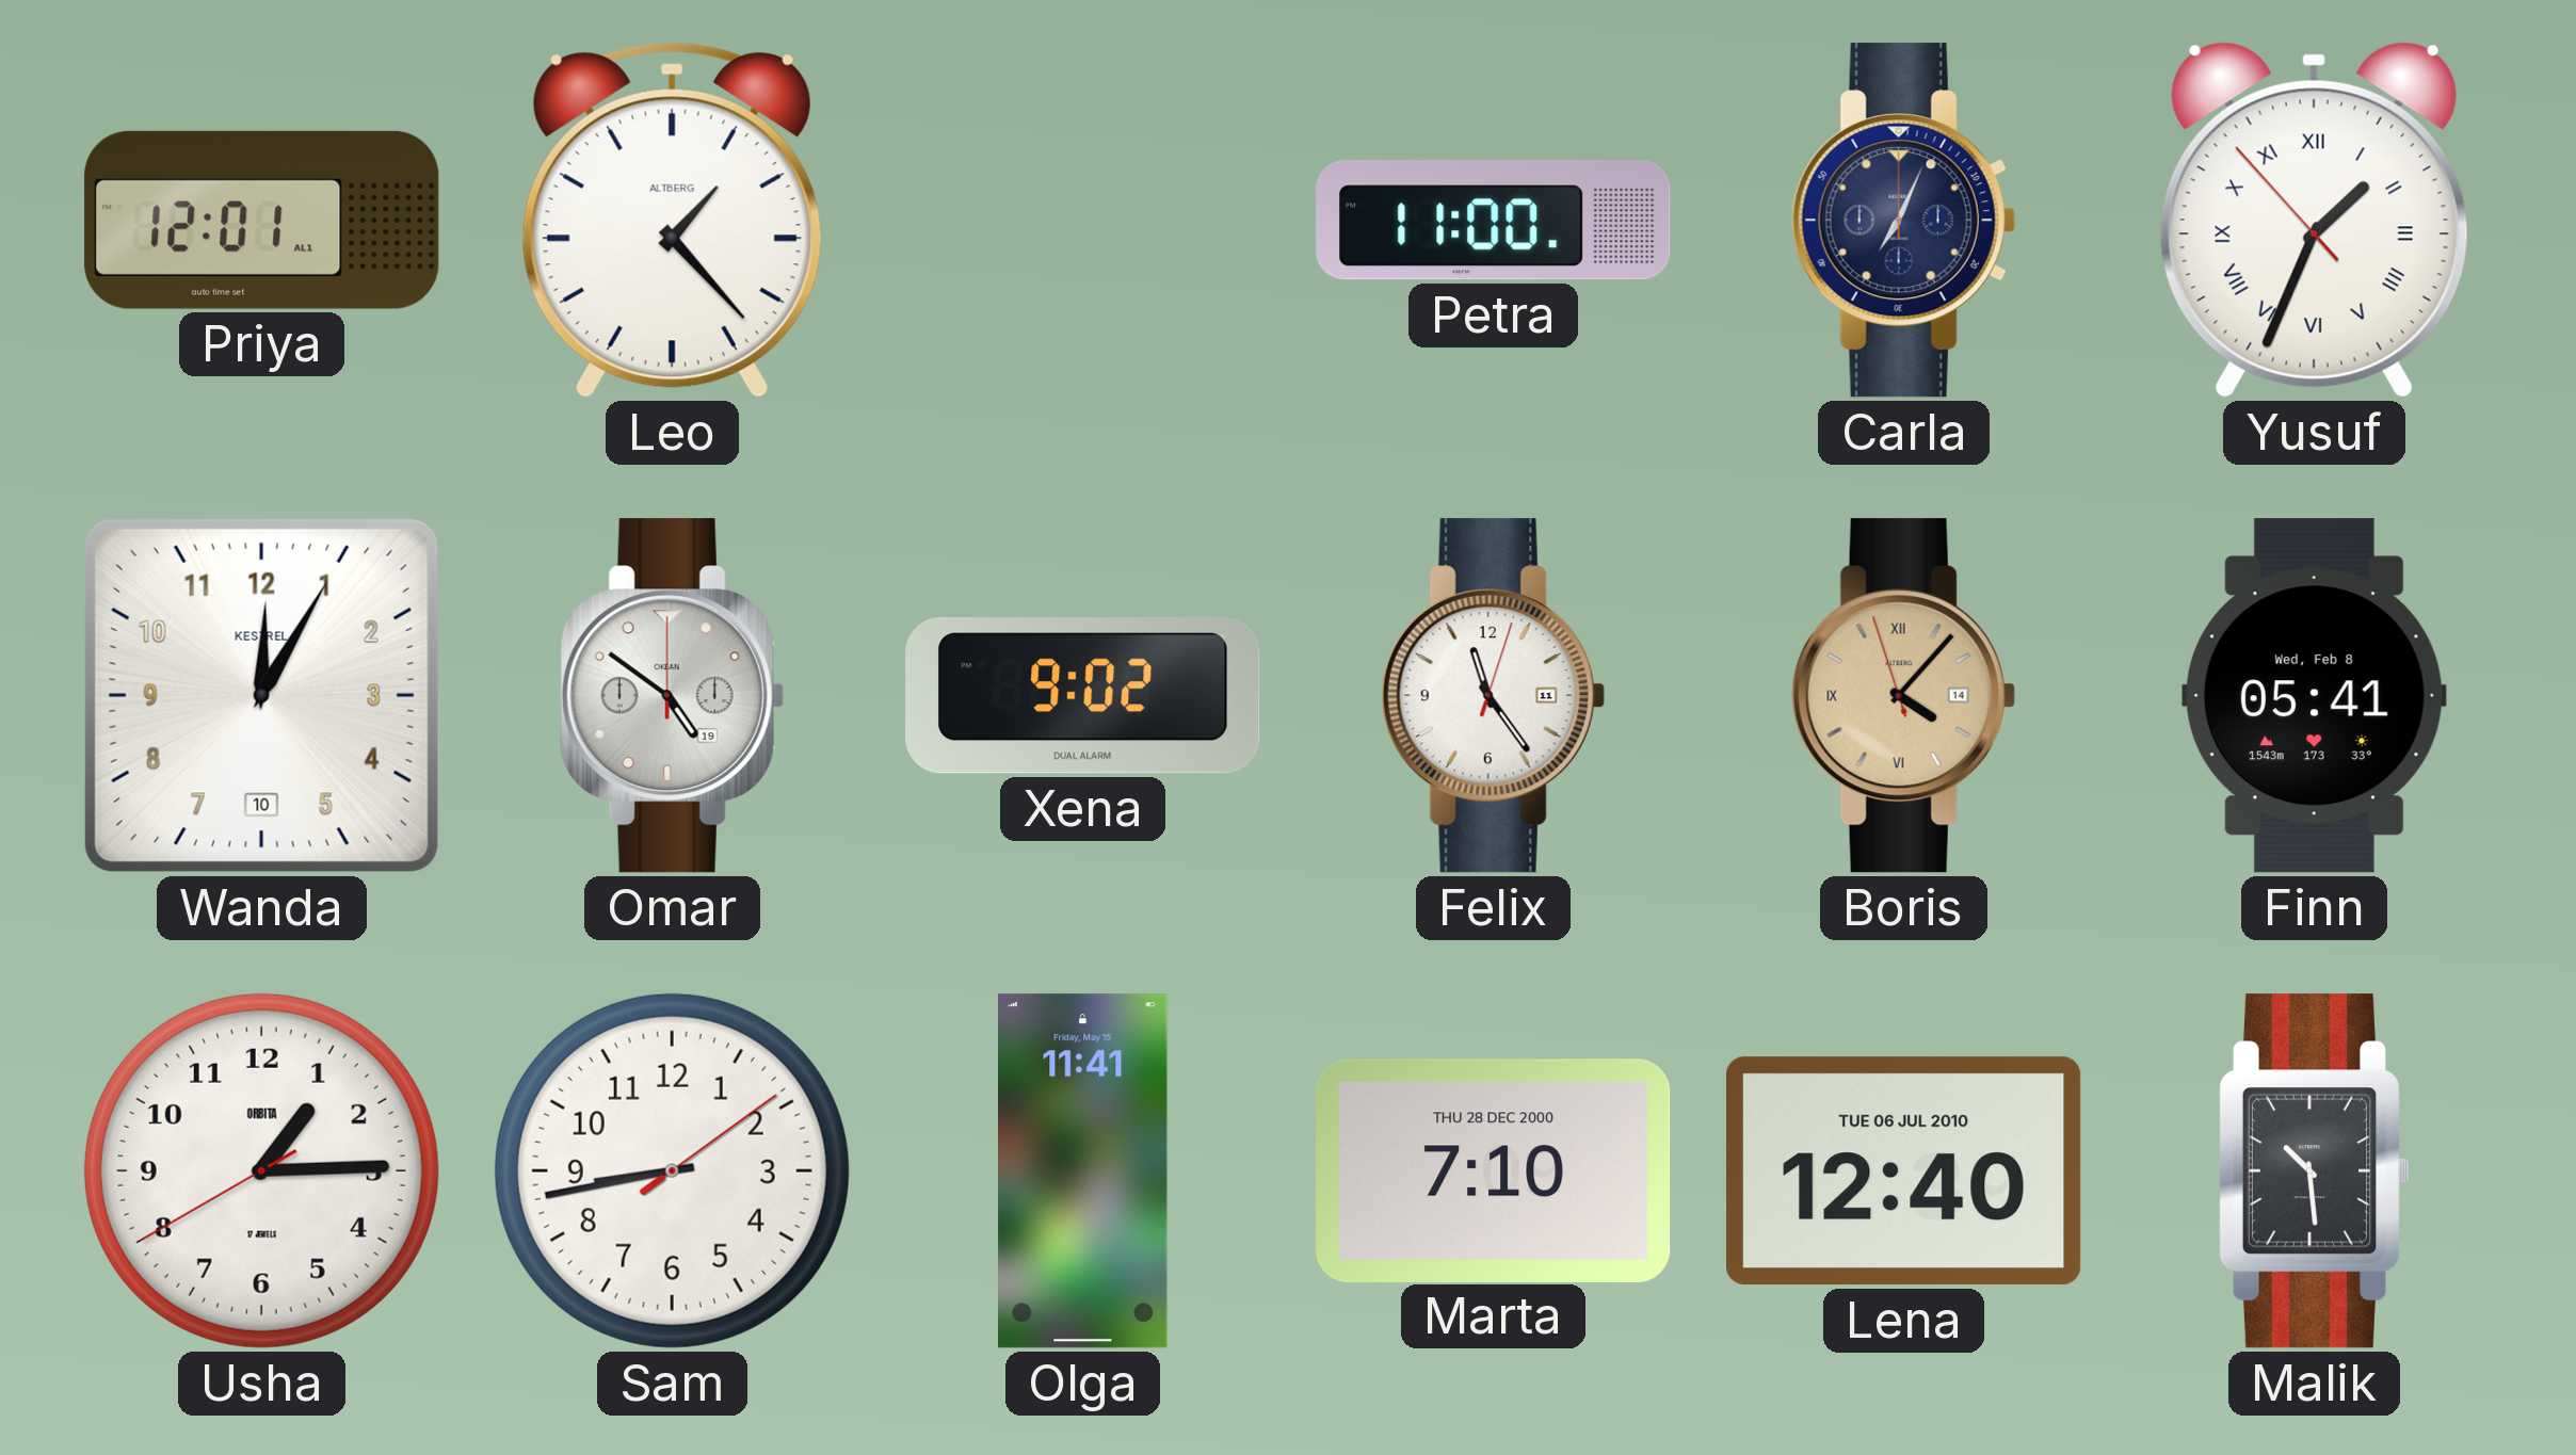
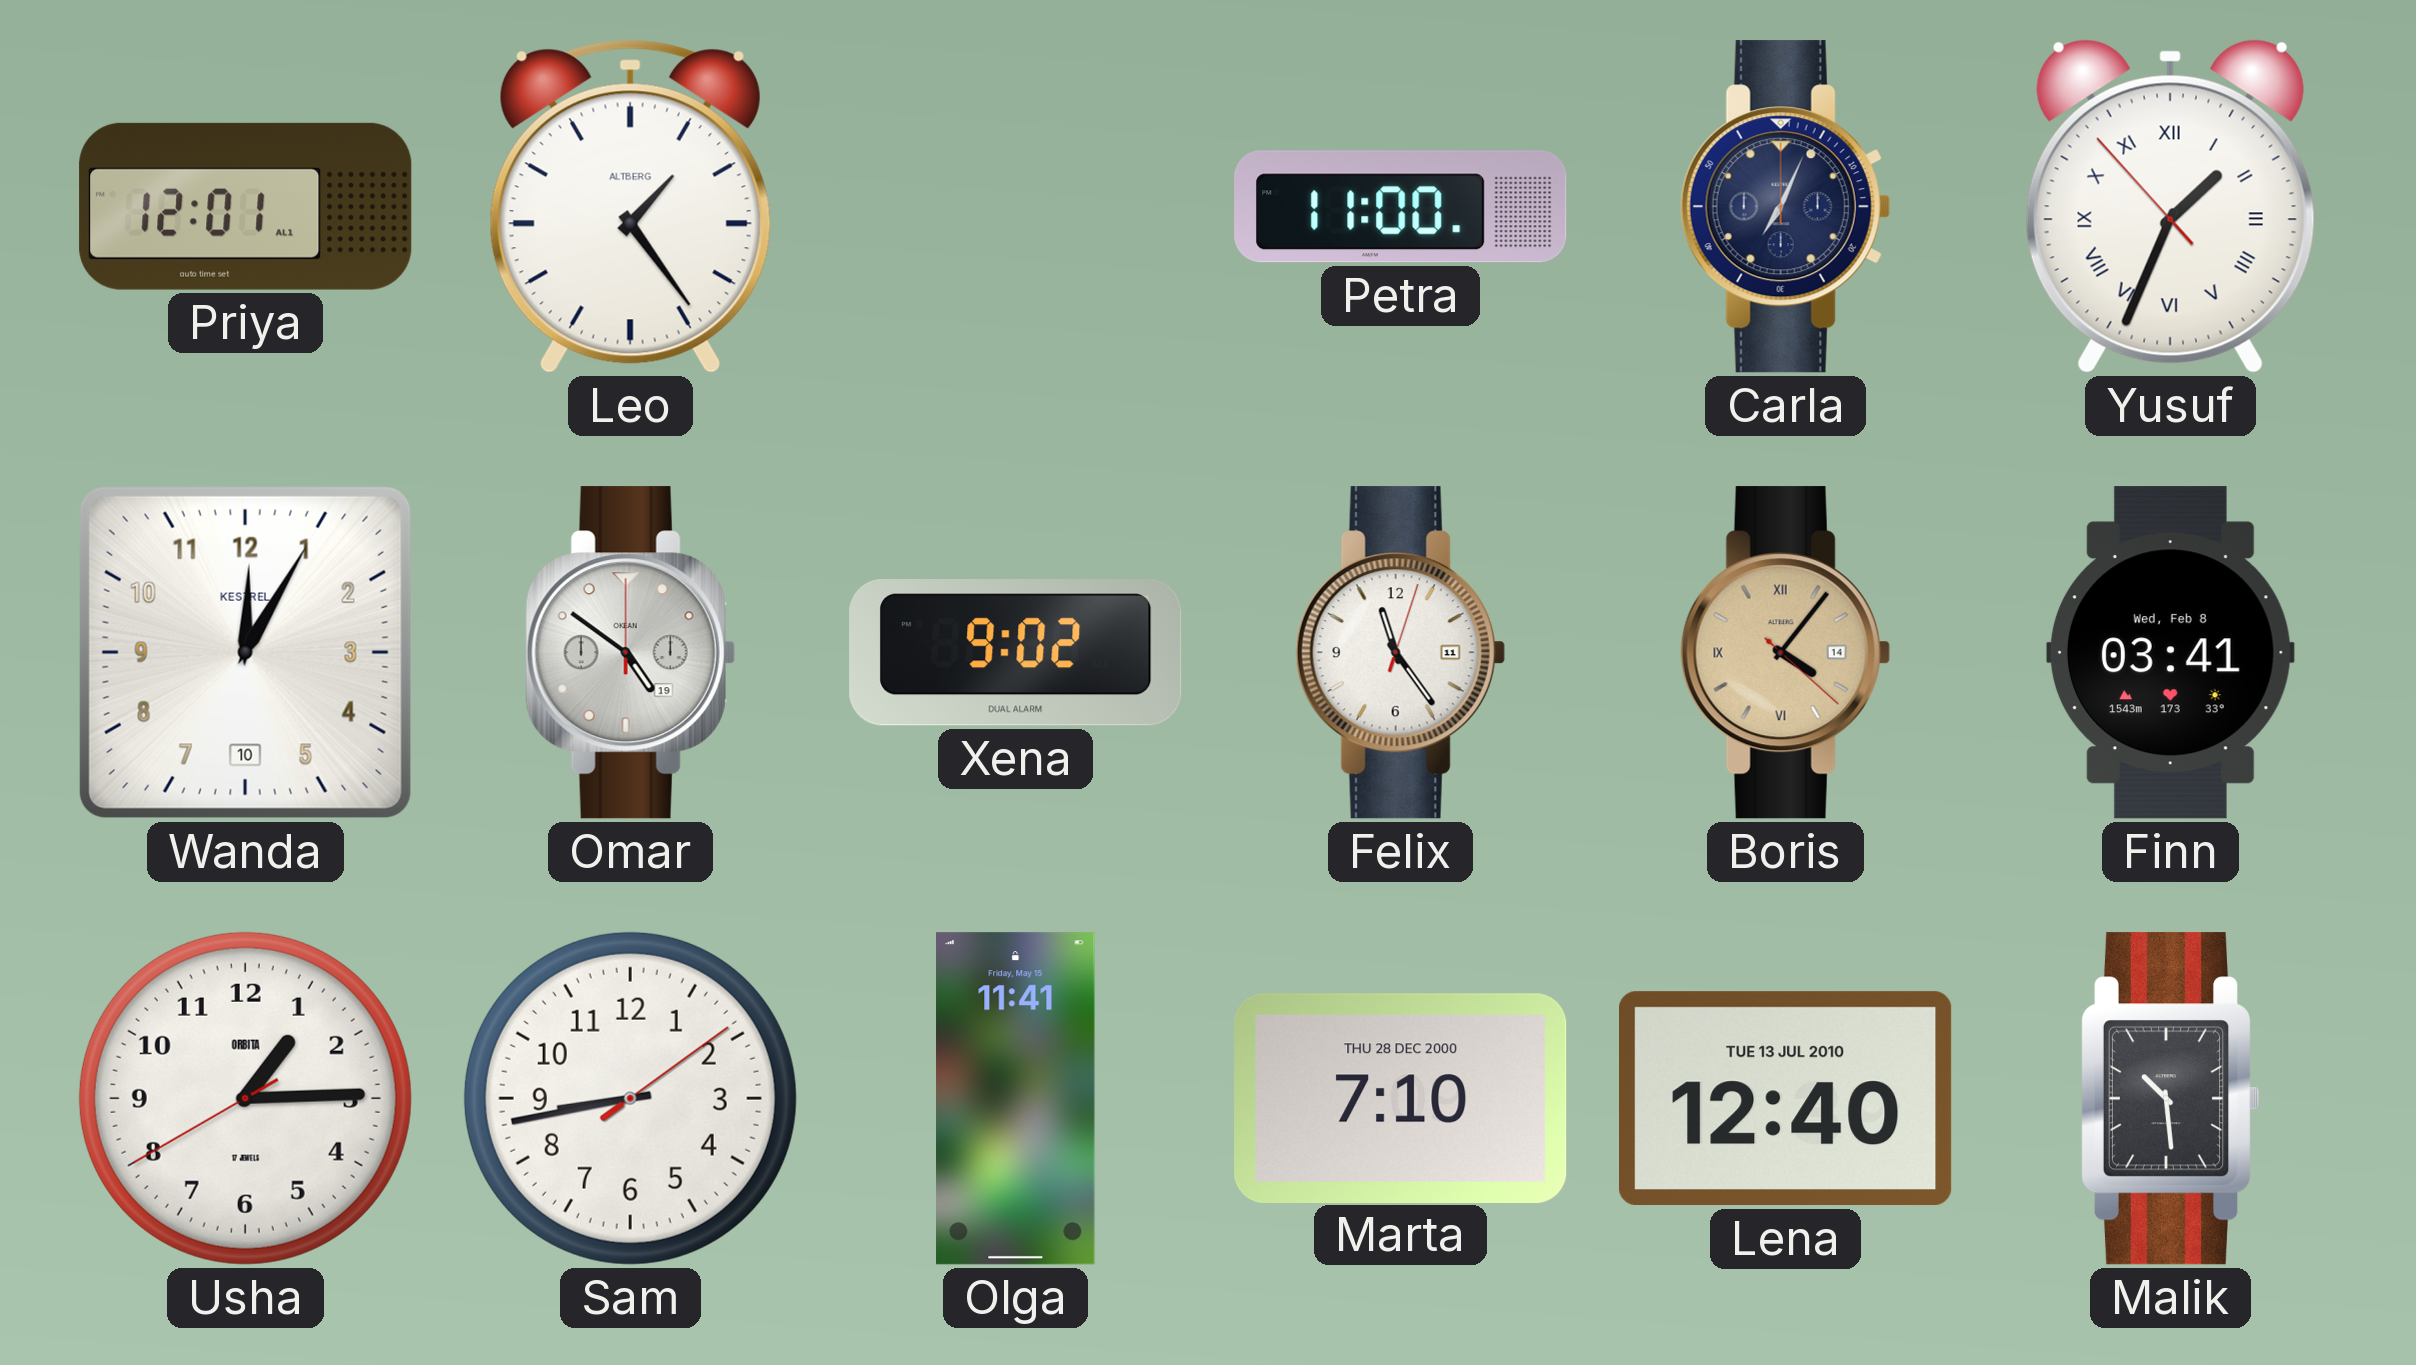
Leo: 1:23 -> 1:24 (630, 206)
Boris: 4:06:57 -> 4:06:22 (1785, 653)
Finn: 05:41 -> 03:41 (2170, 653)
Lena date: TUE 06 JUL 2010 -> TUE 13 JUL 2010 (1786, 1099)
